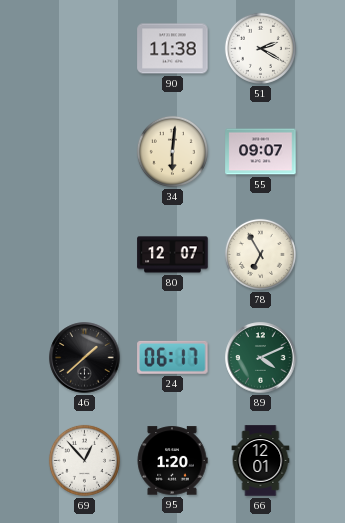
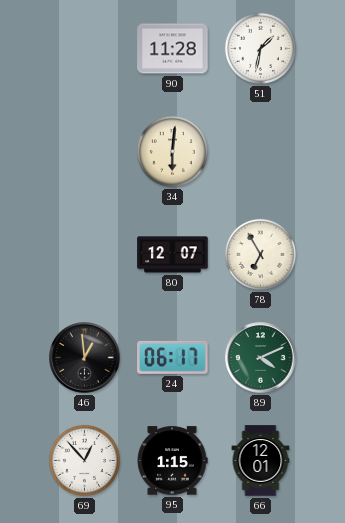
90: 11:38 -> 11:28 (173, 49)
51: 2:20 -> 1:32 (260, 48)
55: 09:07 -> none (261, 152)
46: 1:38 -> 12:59 (85, 358)
95: 1:20 -> 1:15 (172, 461)
